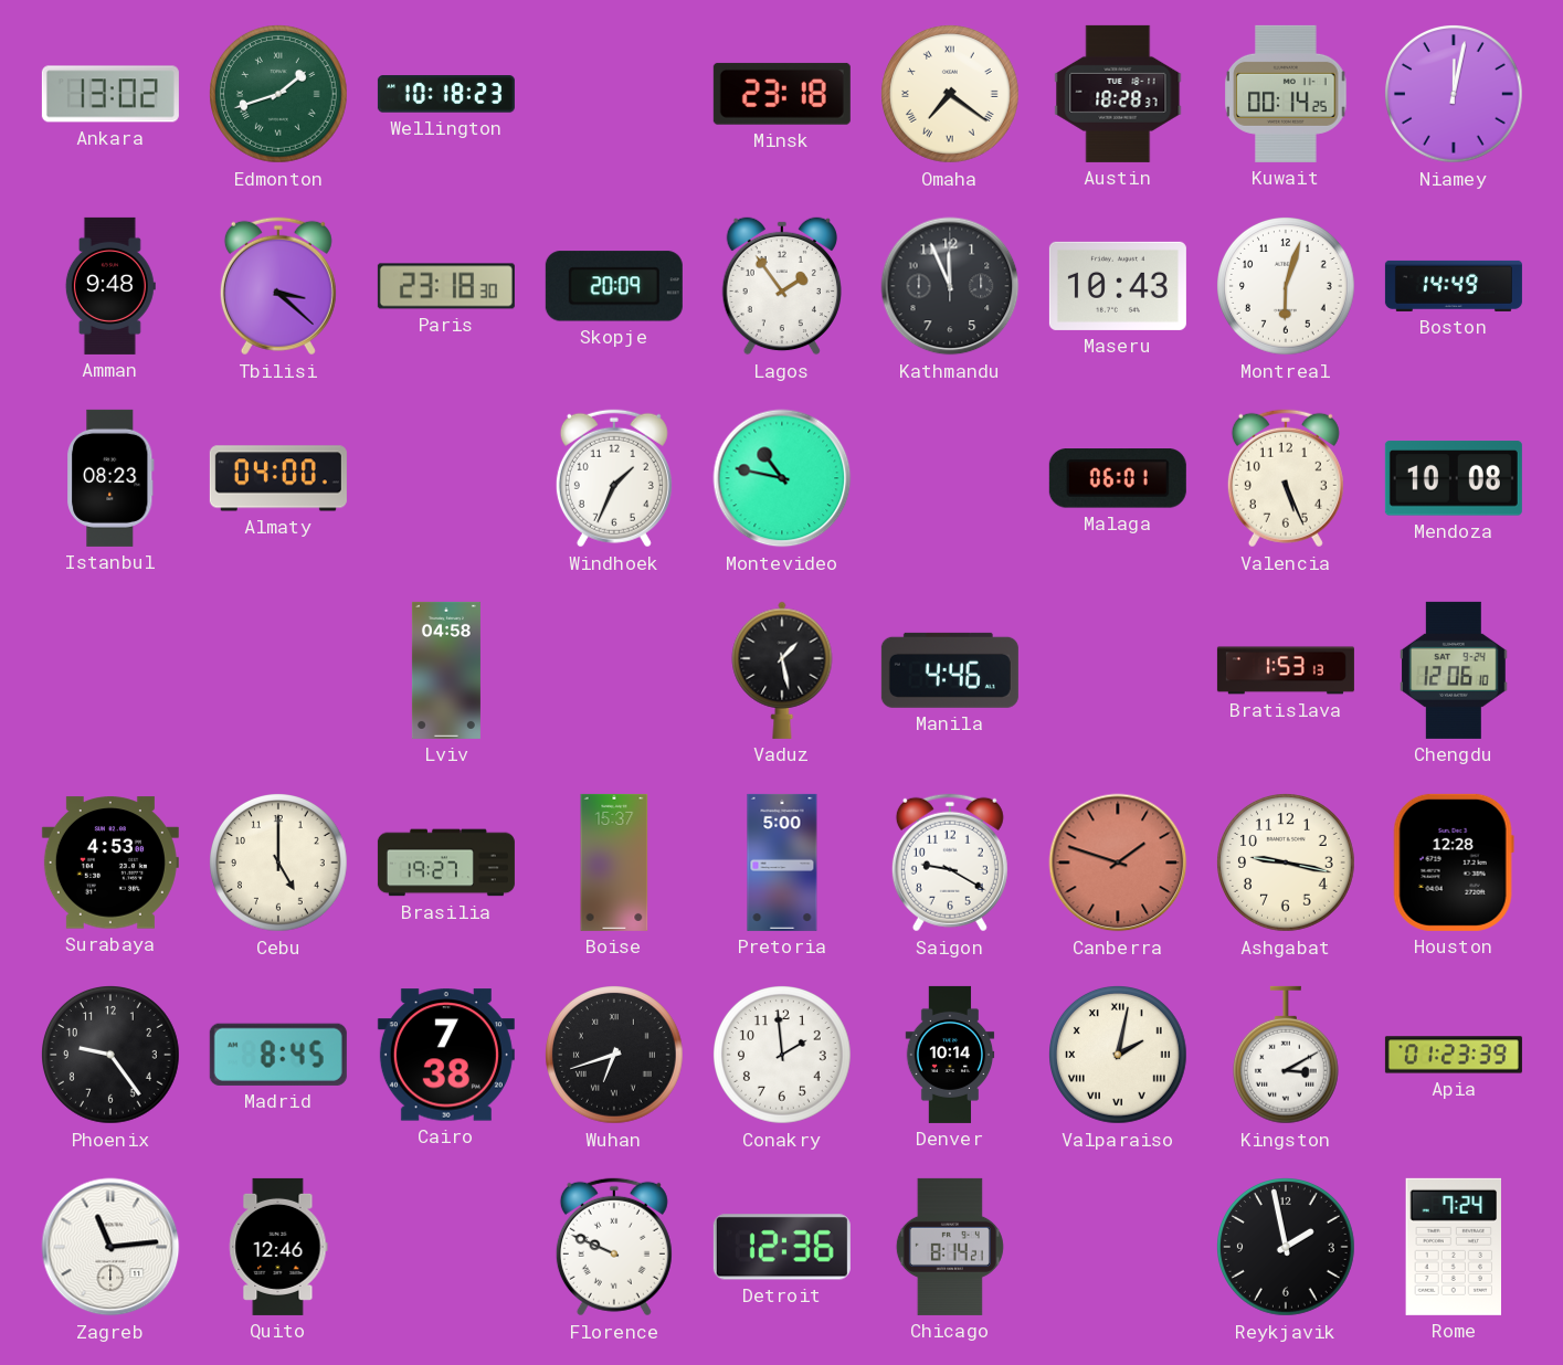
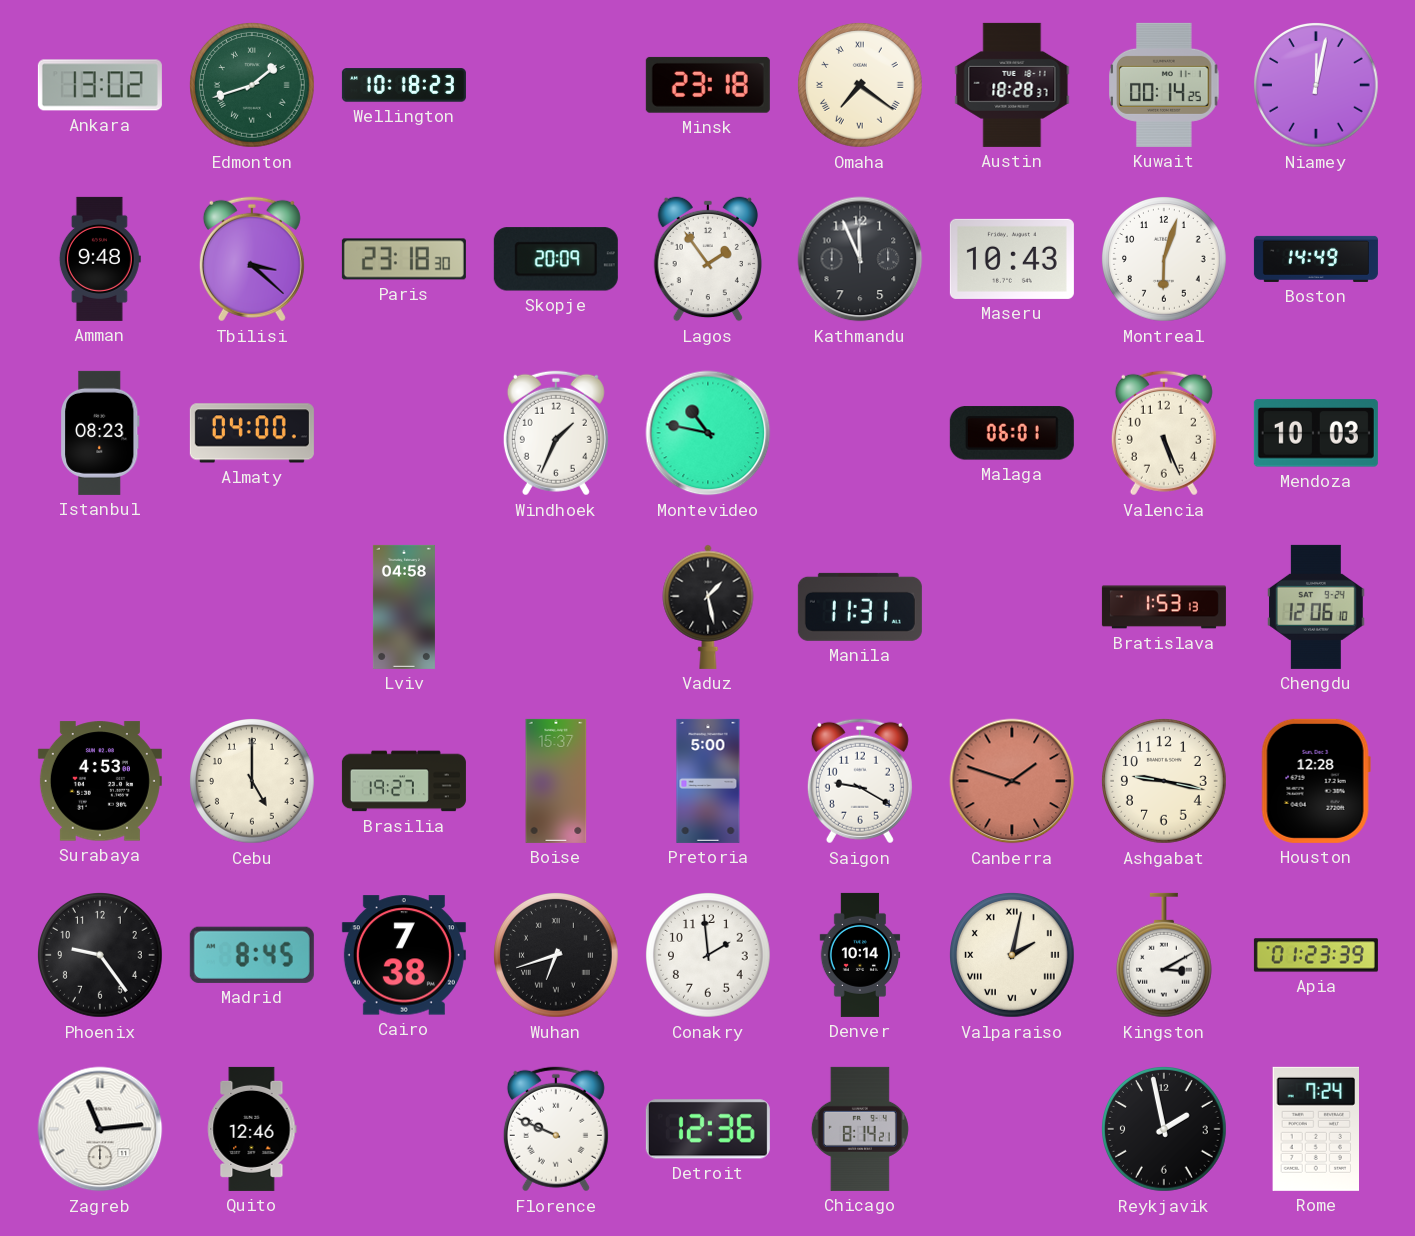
Mendoza: 10:08 -> 10:03 (1316, 433)
Manila: 4:46 -> 11:31 (860, 607)
